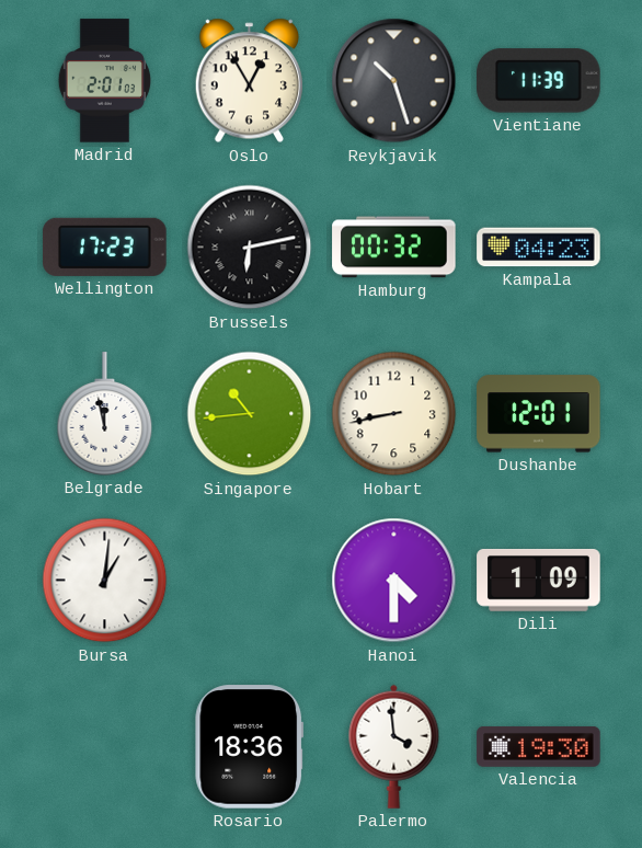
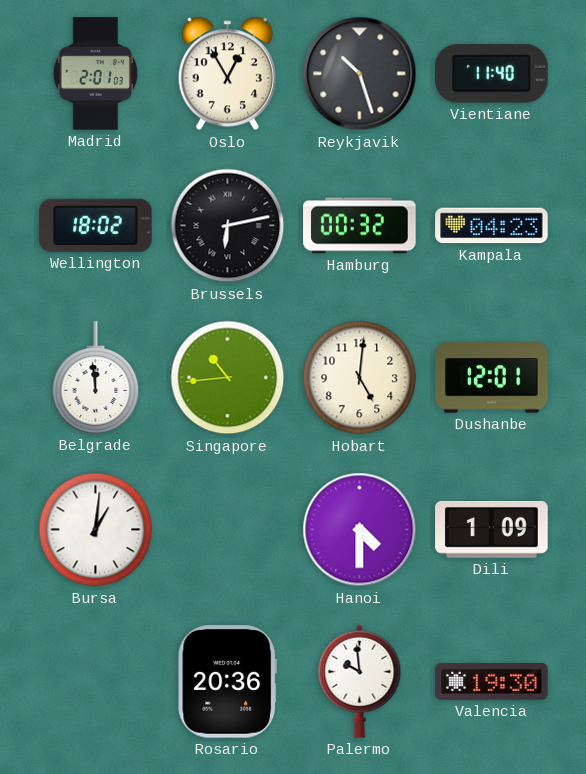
Vientiane: 11:39 -> 11:40 (492, 74)
Wellington: 17:23 -> 18:02 (96, 225)
Belgrade: 11:58 -> 11:59 (96, 378)
Hobart: 8:43 -> 5:01 (360, 378)
Rosario: 18:36 -> 20:36 (228, 682)
Palermo: 3:59 -> 9:59 (360, 681)
